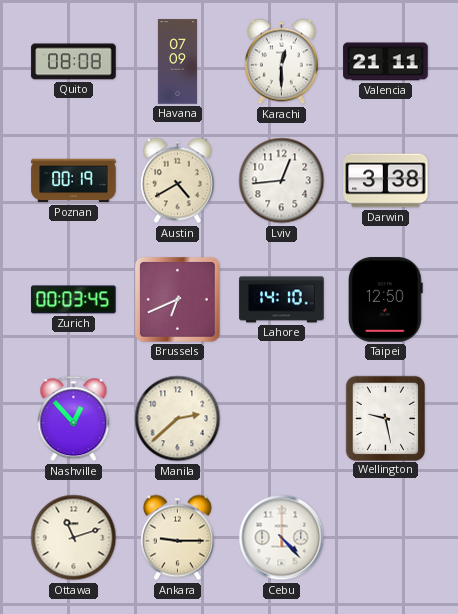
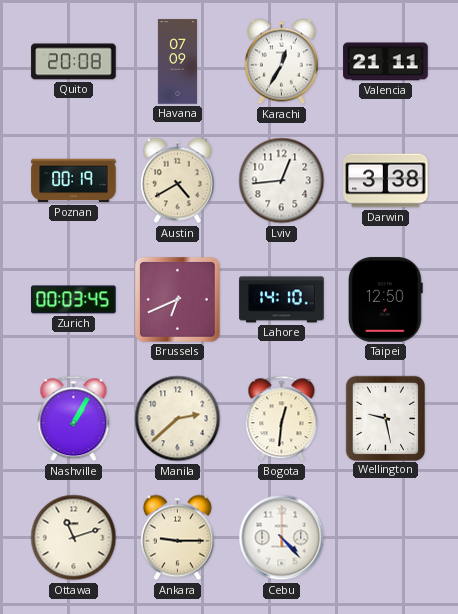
Quito: 08:08 -> 20:08 (74, 62)
Karachi: 12:30 -> 12:35 (281, 62)
Nashville: 12:53 -> 1:05 (74, 419)
Bogota: none -> 12:31 (282, 419)
